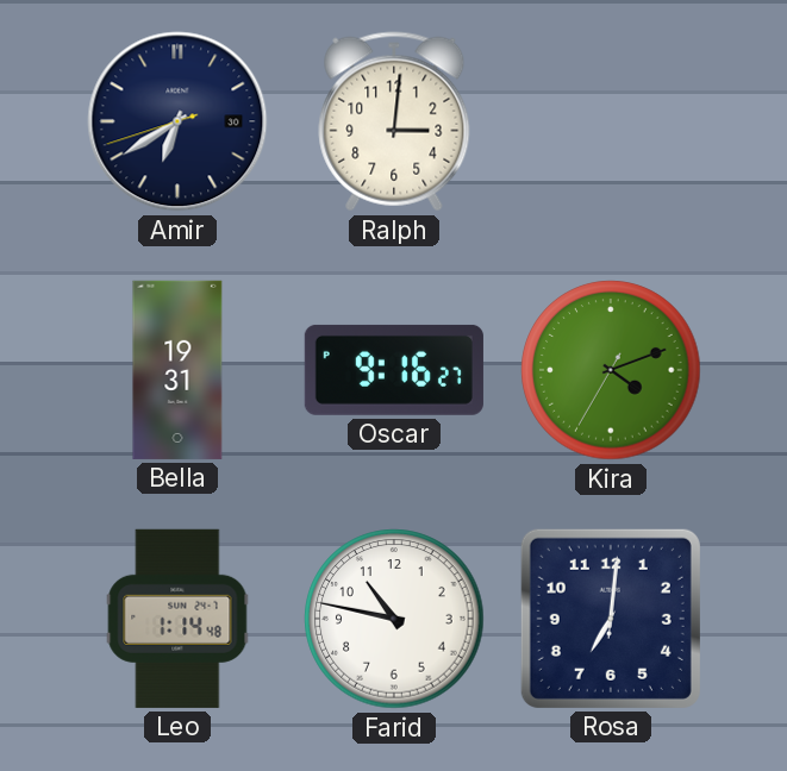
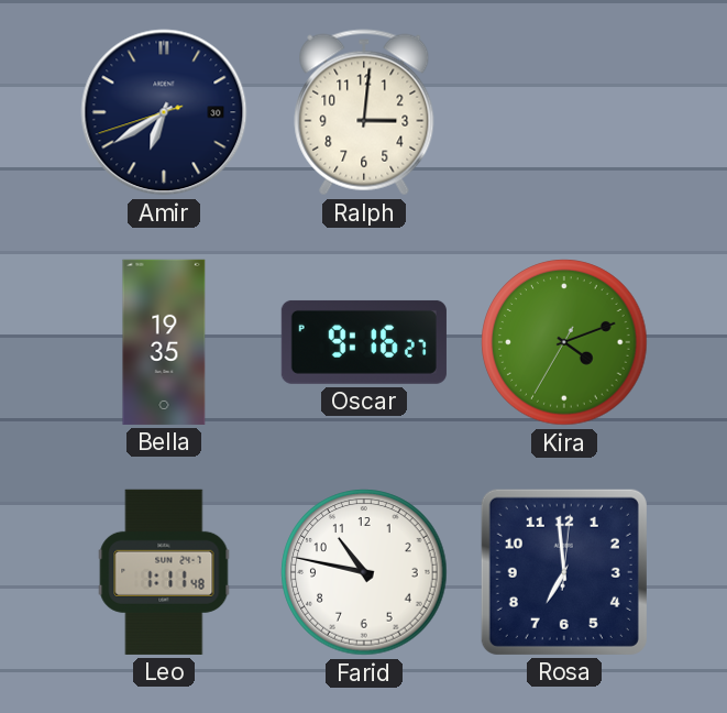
Bella: 19:31 -> 19:35 (164, 342)
Leo: 1:14 -> 1:11 (164, 572)
Rosa: 7:01 -> 6:59 (564, 572)
